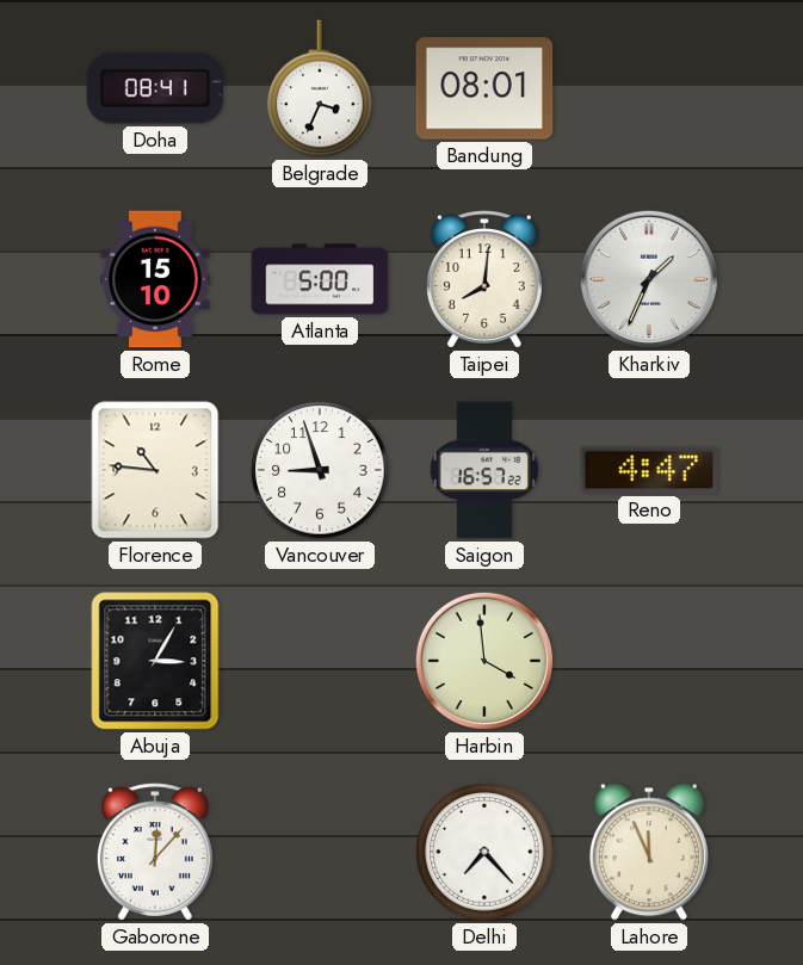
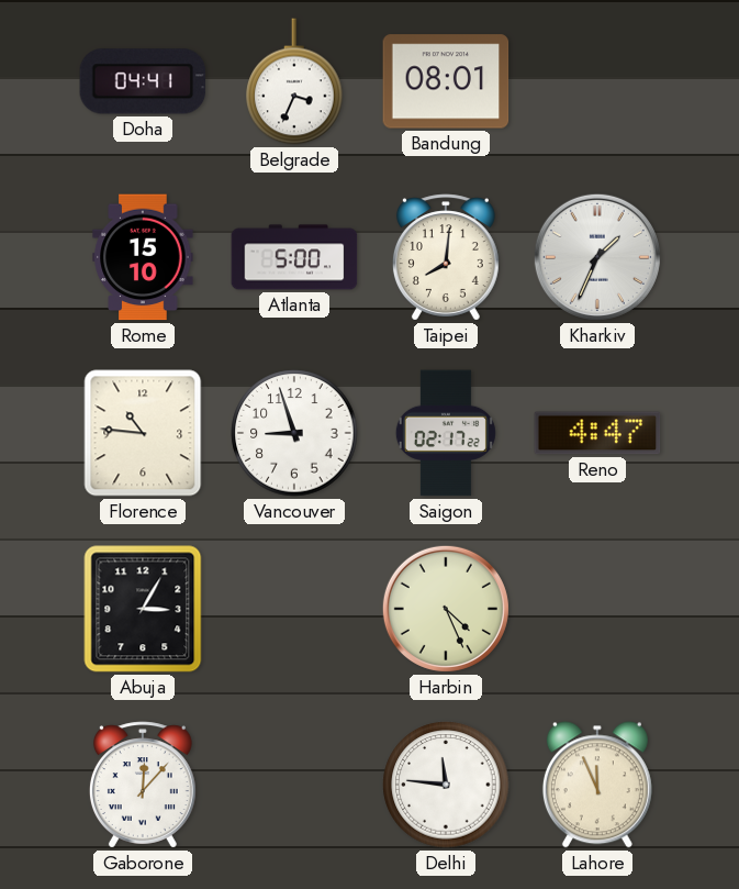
Doha: 08:41 -> 04:41 (143, 81)
Saigon: 16:57 -> 02:17 (446, 433)
Harbin: 3:59 -> 4:26 (446, 609)
Delhi: 7:23 -> 11:46 (446, 785)
